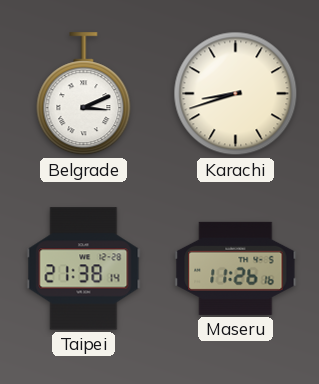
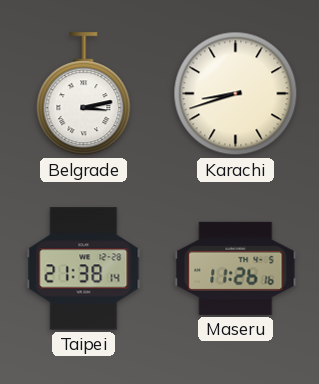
Belgrade: 3:11 -> 3:13 (84, 94)
